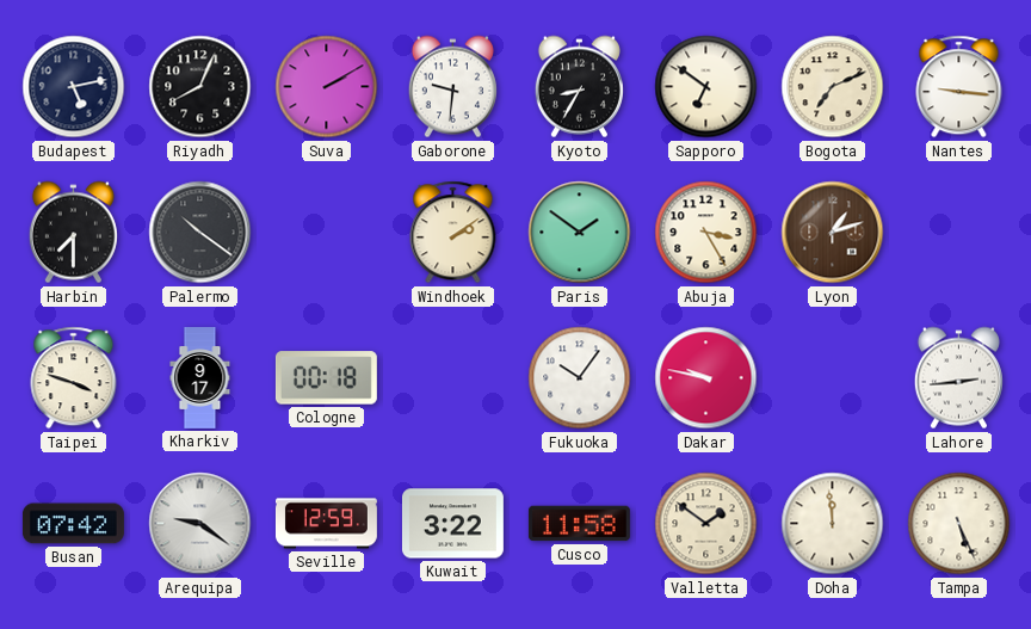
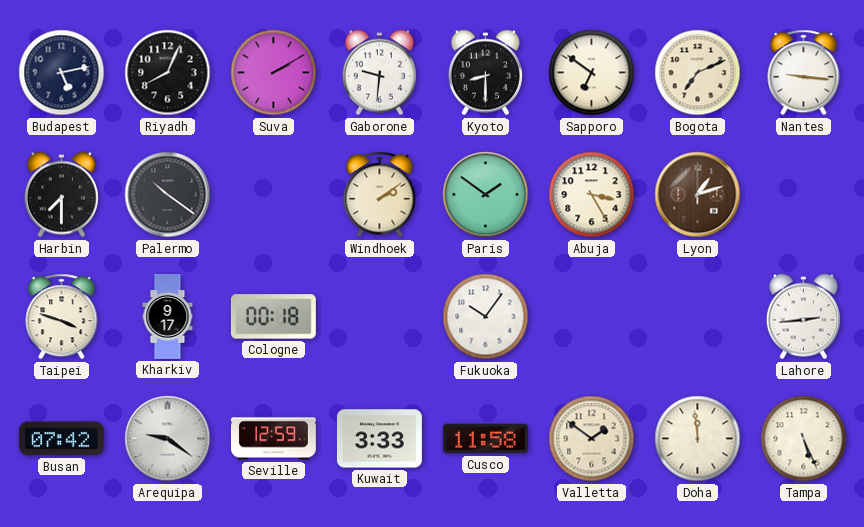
Kyoto: 8:35 -> 8:30 (485, 73)
Dakar: 9:47 -> none (706, 378)
Kuwait: 3:22 -> 3:33 (379, 439)
